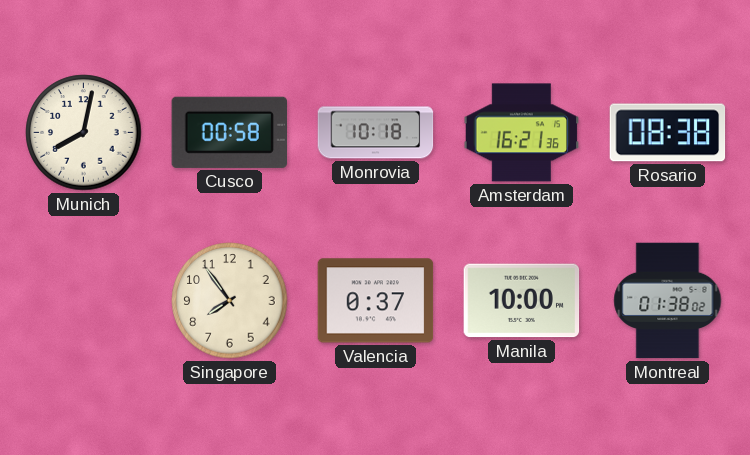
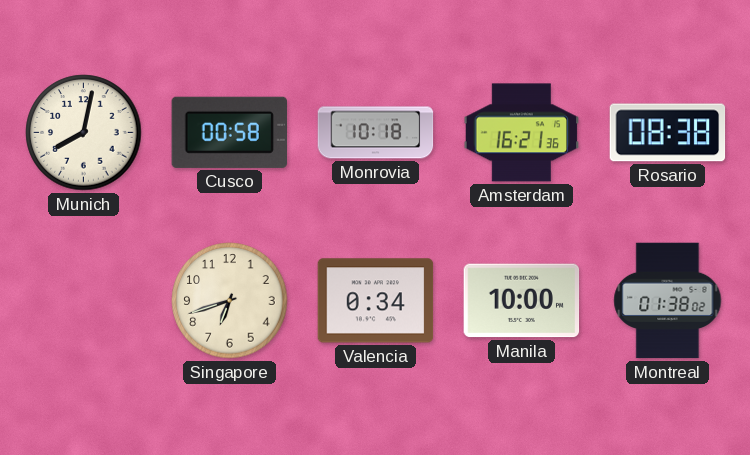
Singapore: 7:54 -> 6:42 (230, 301)
Valencia: 0:37 -> 0:34 (376, 301)
